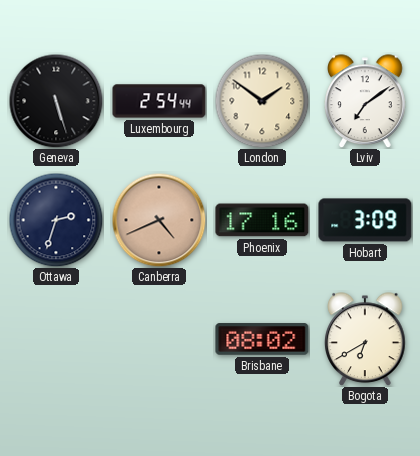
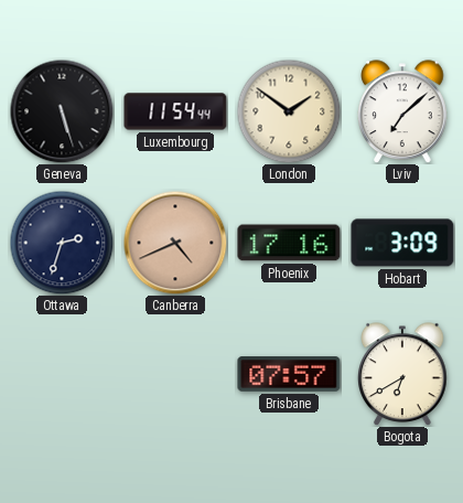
Luxembourg: 2:54 -> 11:54 (175, 111)
Lviv: 7:09 -> 7:08 (403, 111)
Brisbane: 08:02 -> 07:57 (289, 374)
